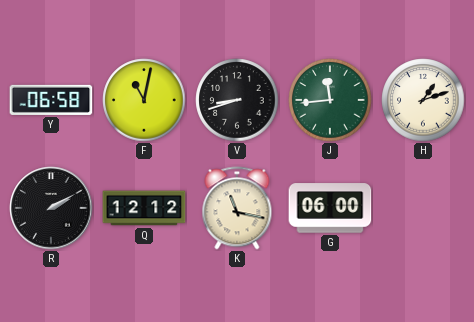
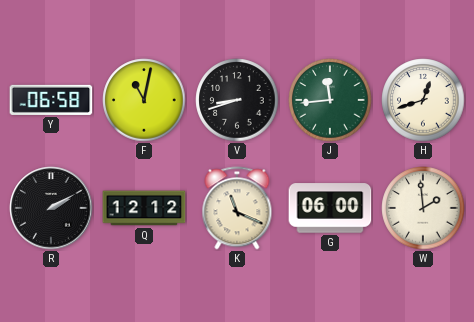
H: 1:12 -> 12:42 (423, 100)
K: 11:17 -> 11:19 (237, 208)
W: none -> 1:59 (423, 208)
